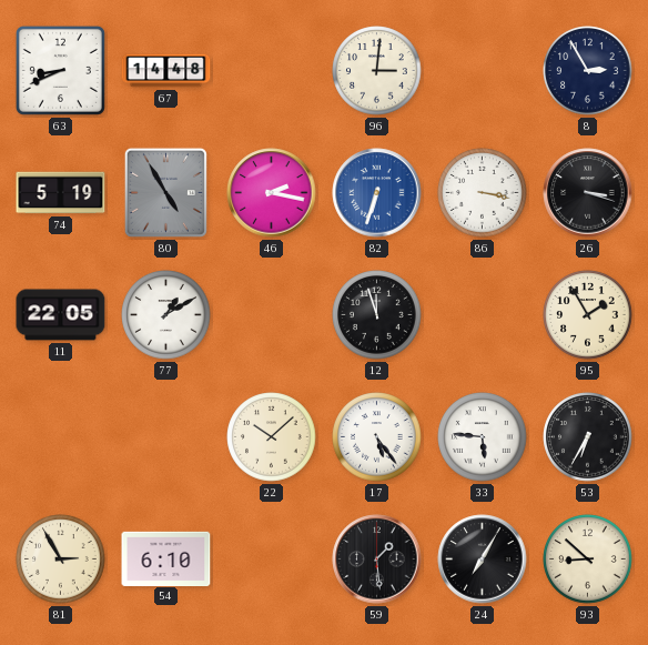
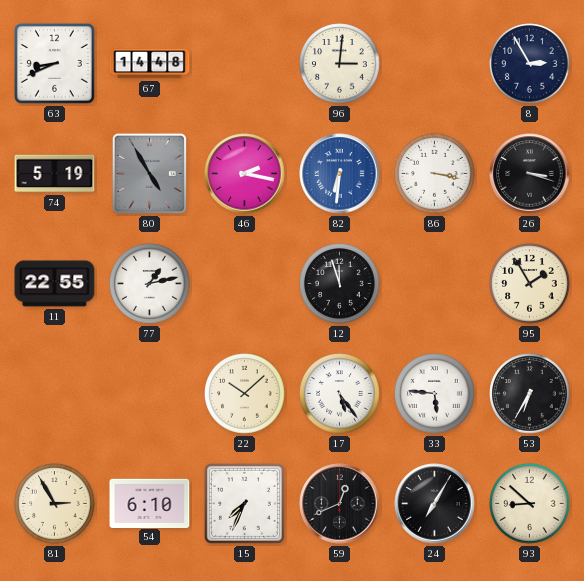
82: 6:33 -> 6:31 (340, 174)
11: 22:05 -> 22:55 (55, 284)
77: 1:10 -> 1:13 (150, 284)
15: none -> 7:34 (244, 503)
59: 1:29 -> 12:41 (340, 504)
